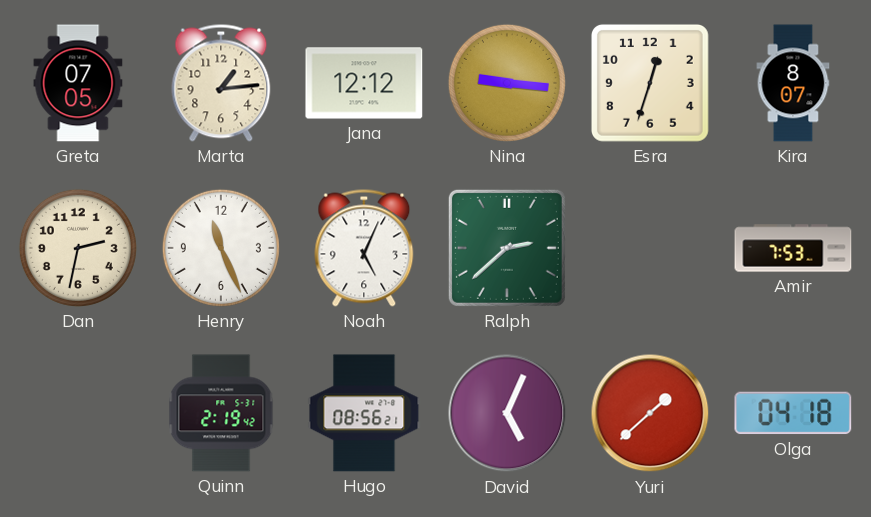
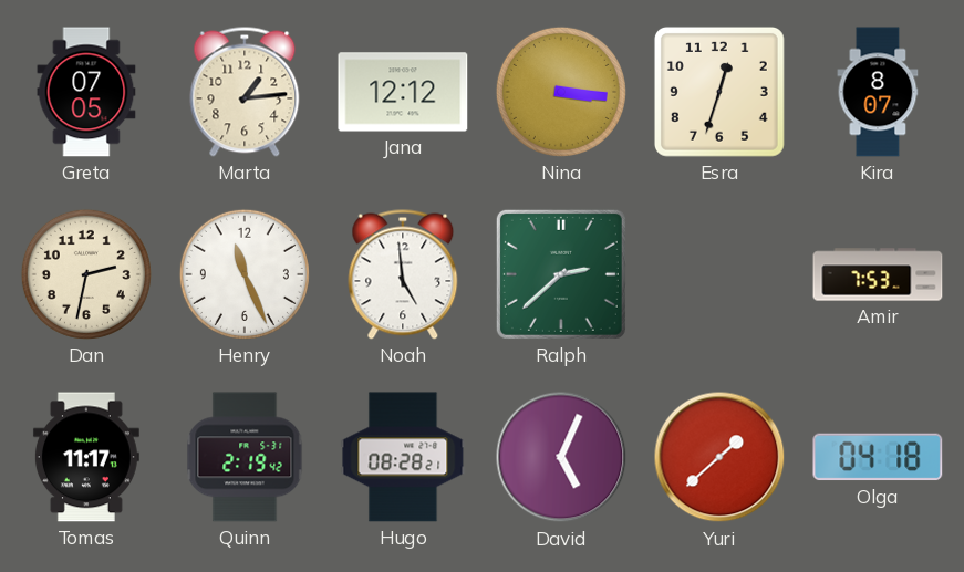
Nina: 9:16 -> 3:16 (561, 92)
Noah: 5:04 -> 4:59 (403, 274)
Tomas: none -> 11:17 (86, 457)
Hugo: 08:56 -> 08:28 (403, 457)
